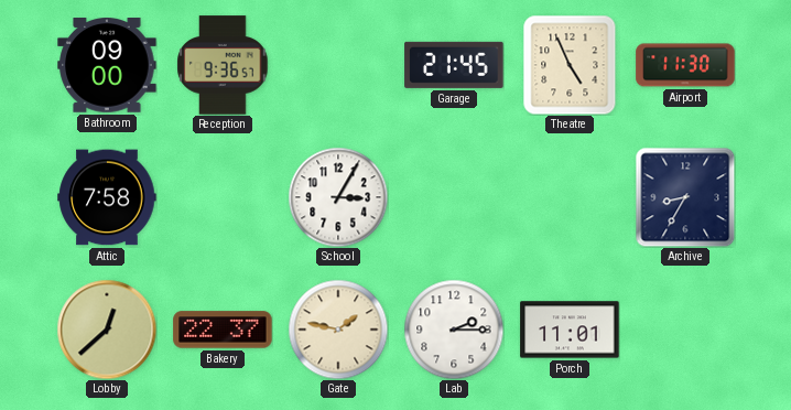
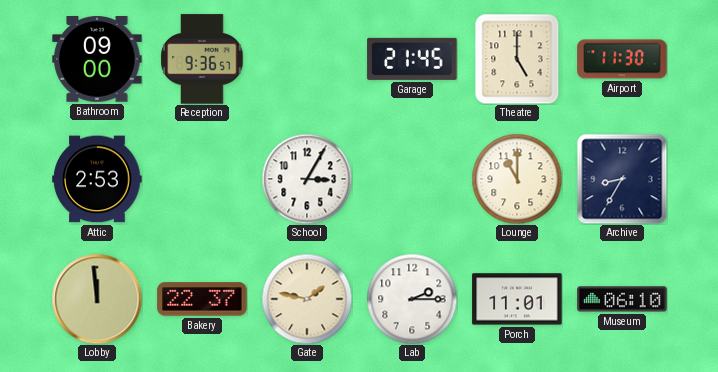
Theatre: 4:56 -> 5:00 (517, 59)
Attic: 7:58 -> 2:53 (97, 179)
Lounge: none -> 11:00 (517, 179)
Lobby: 12:38 -> 11:59 (97, 299)
Museum: none -> 06:10 (622, 299)
